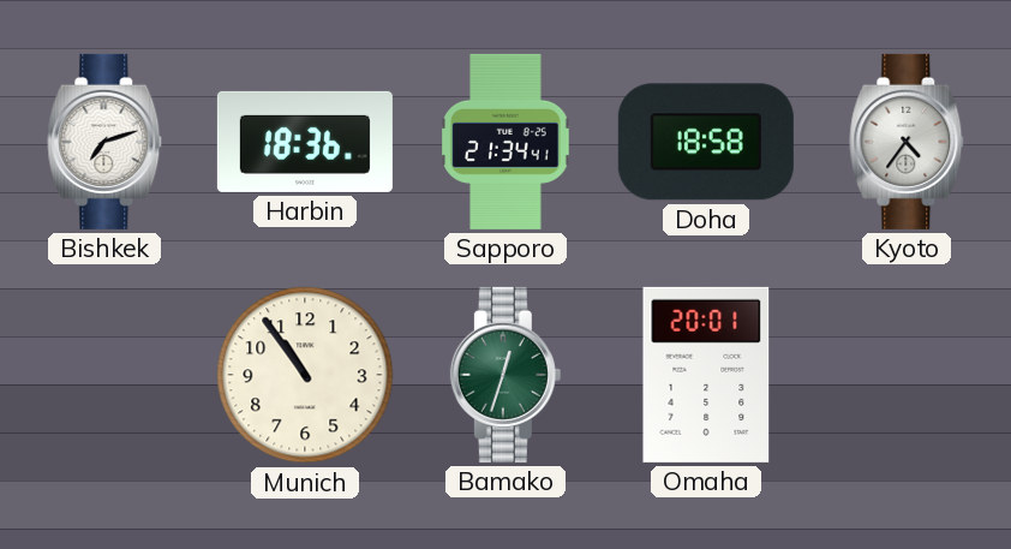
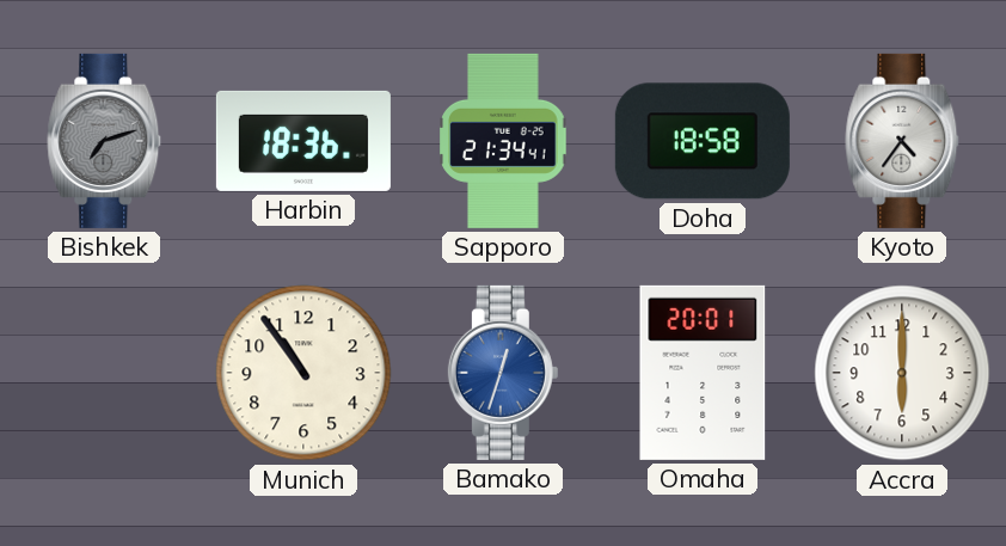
Bishkek dial: white -> grey (104, 141)
Bamako dial: green -> blue (503, 373)
Accra: none -> 6:00 (902, 373)
